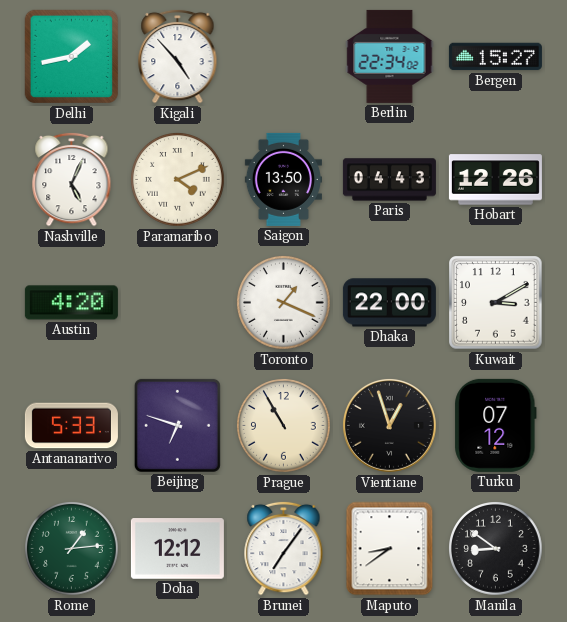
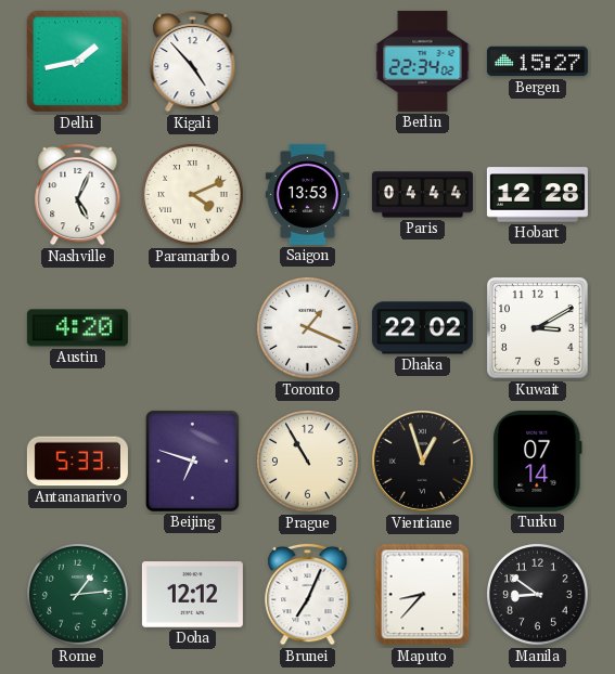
Saigon: 13:50 -> 13:53 (307, 194)
Paris: 04:43 -> 04:44 (422, 195)
Hobart: 12:26 -> 12:28 (537, 195)
Dhaka: 22:00 -> 22:02 (422, 328)
Turku: 07:12 -> 07:14 (538, 461)
Brunei: 7:06 -> 7:04 (308, 594)
Maputo: 8:39 -> 8:37 (423, 595)
